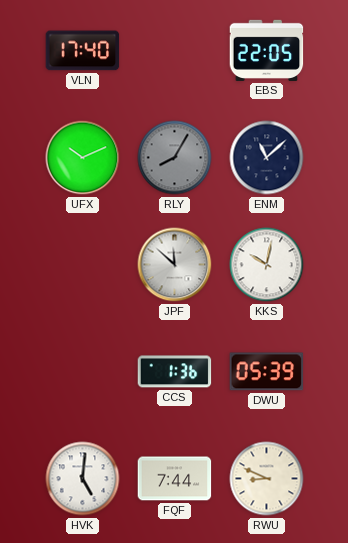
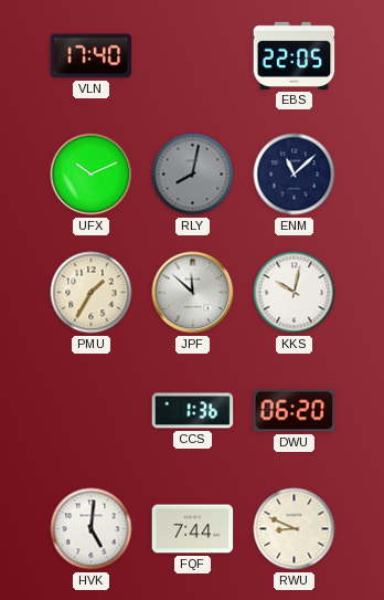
RLY: 8:05 -> 8:02 (193, 175)
PMU: none -> 1:35 (92, 293)
DWU: 05:39 -> 06:20 (295, 411)
